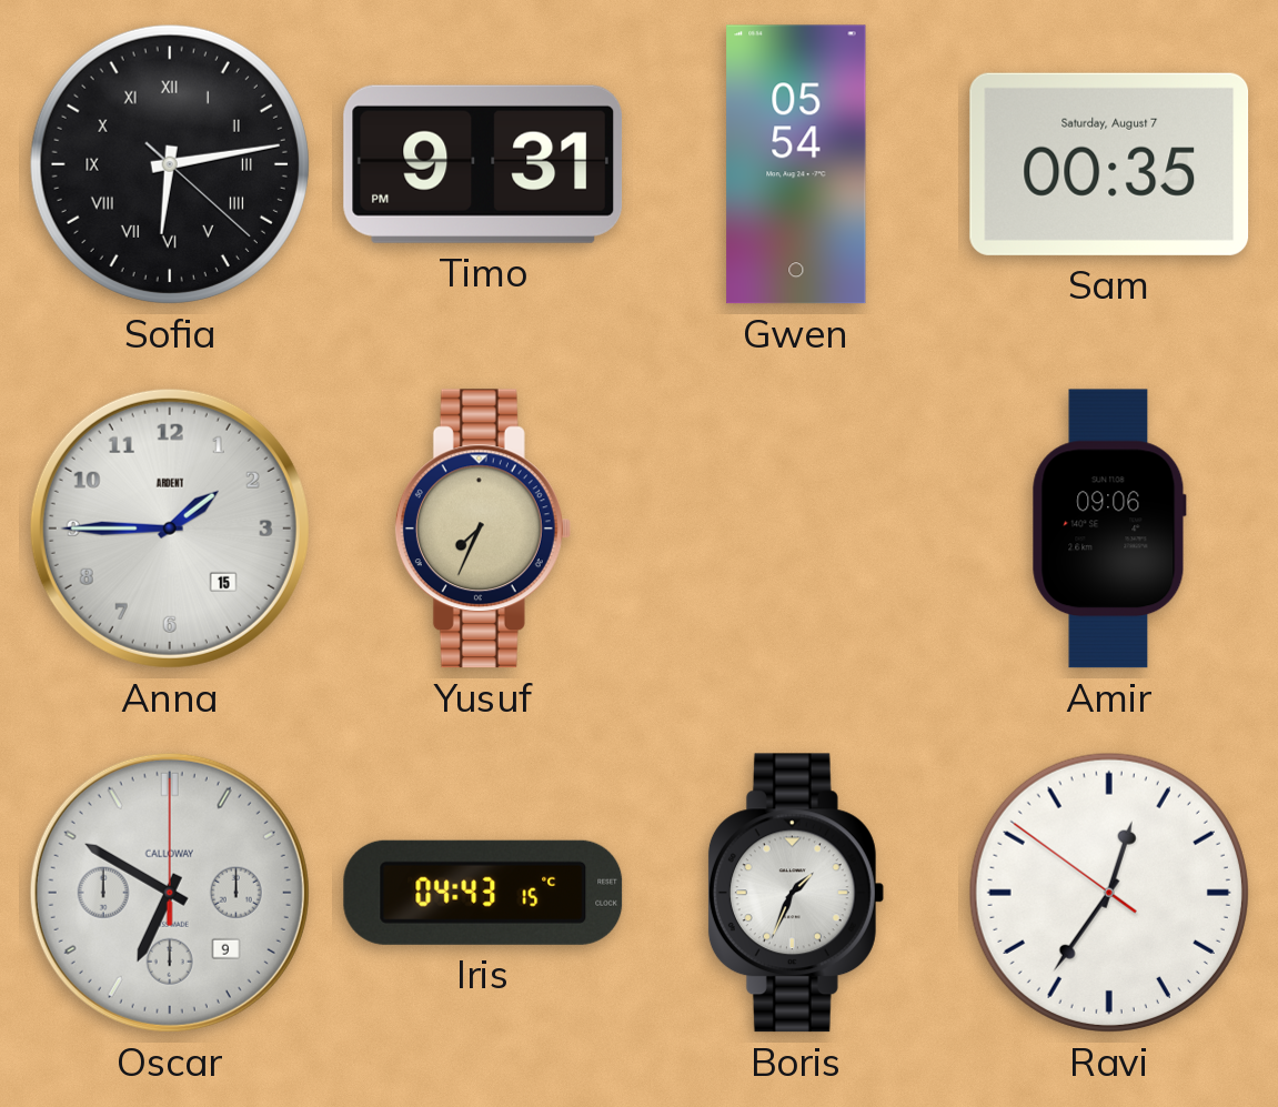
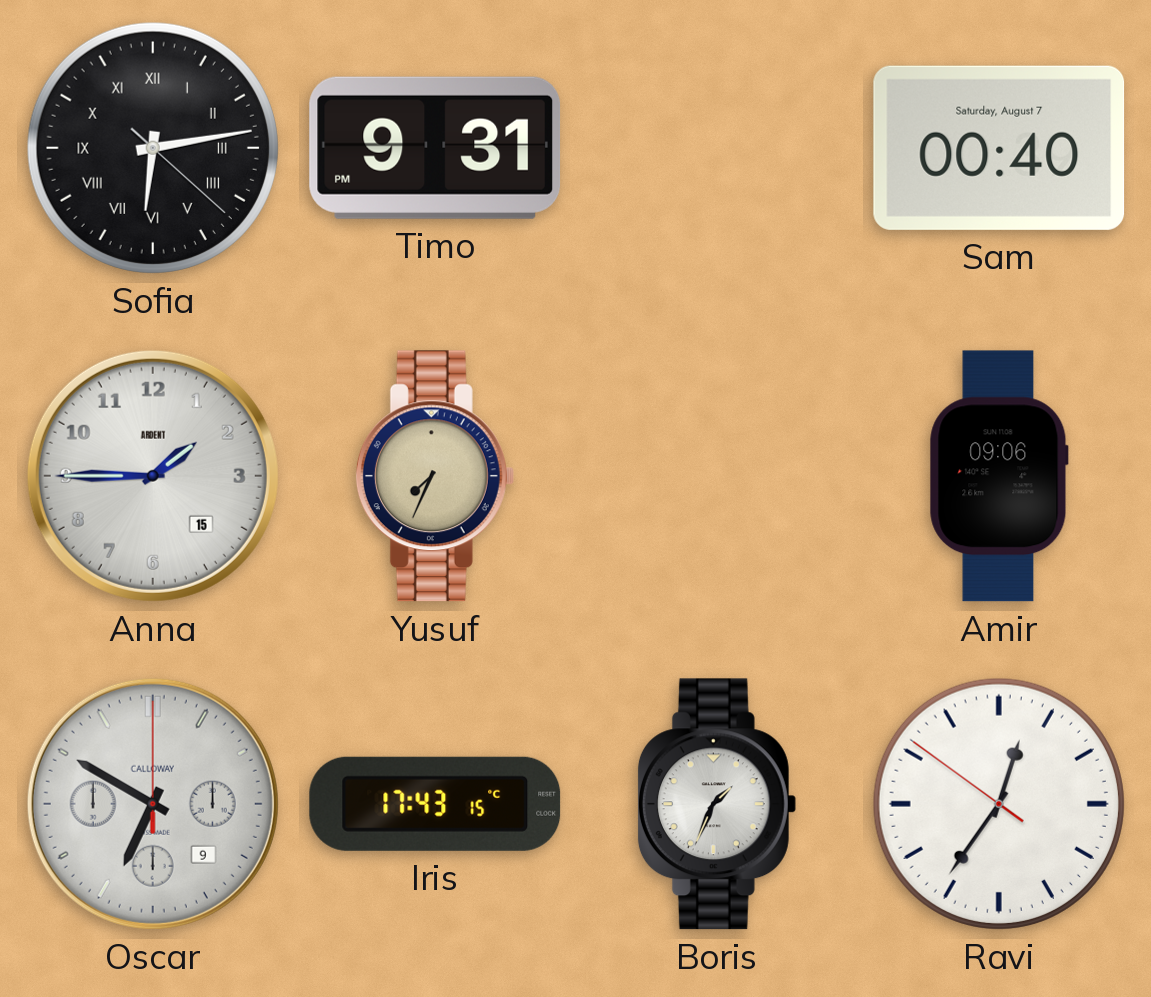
Gwen: 05:54 -> none (796, 164)
Sam: 00:35 -> 00:40 (999, 148)
Iris: 04:43 -> 17:43 (435, 804)
